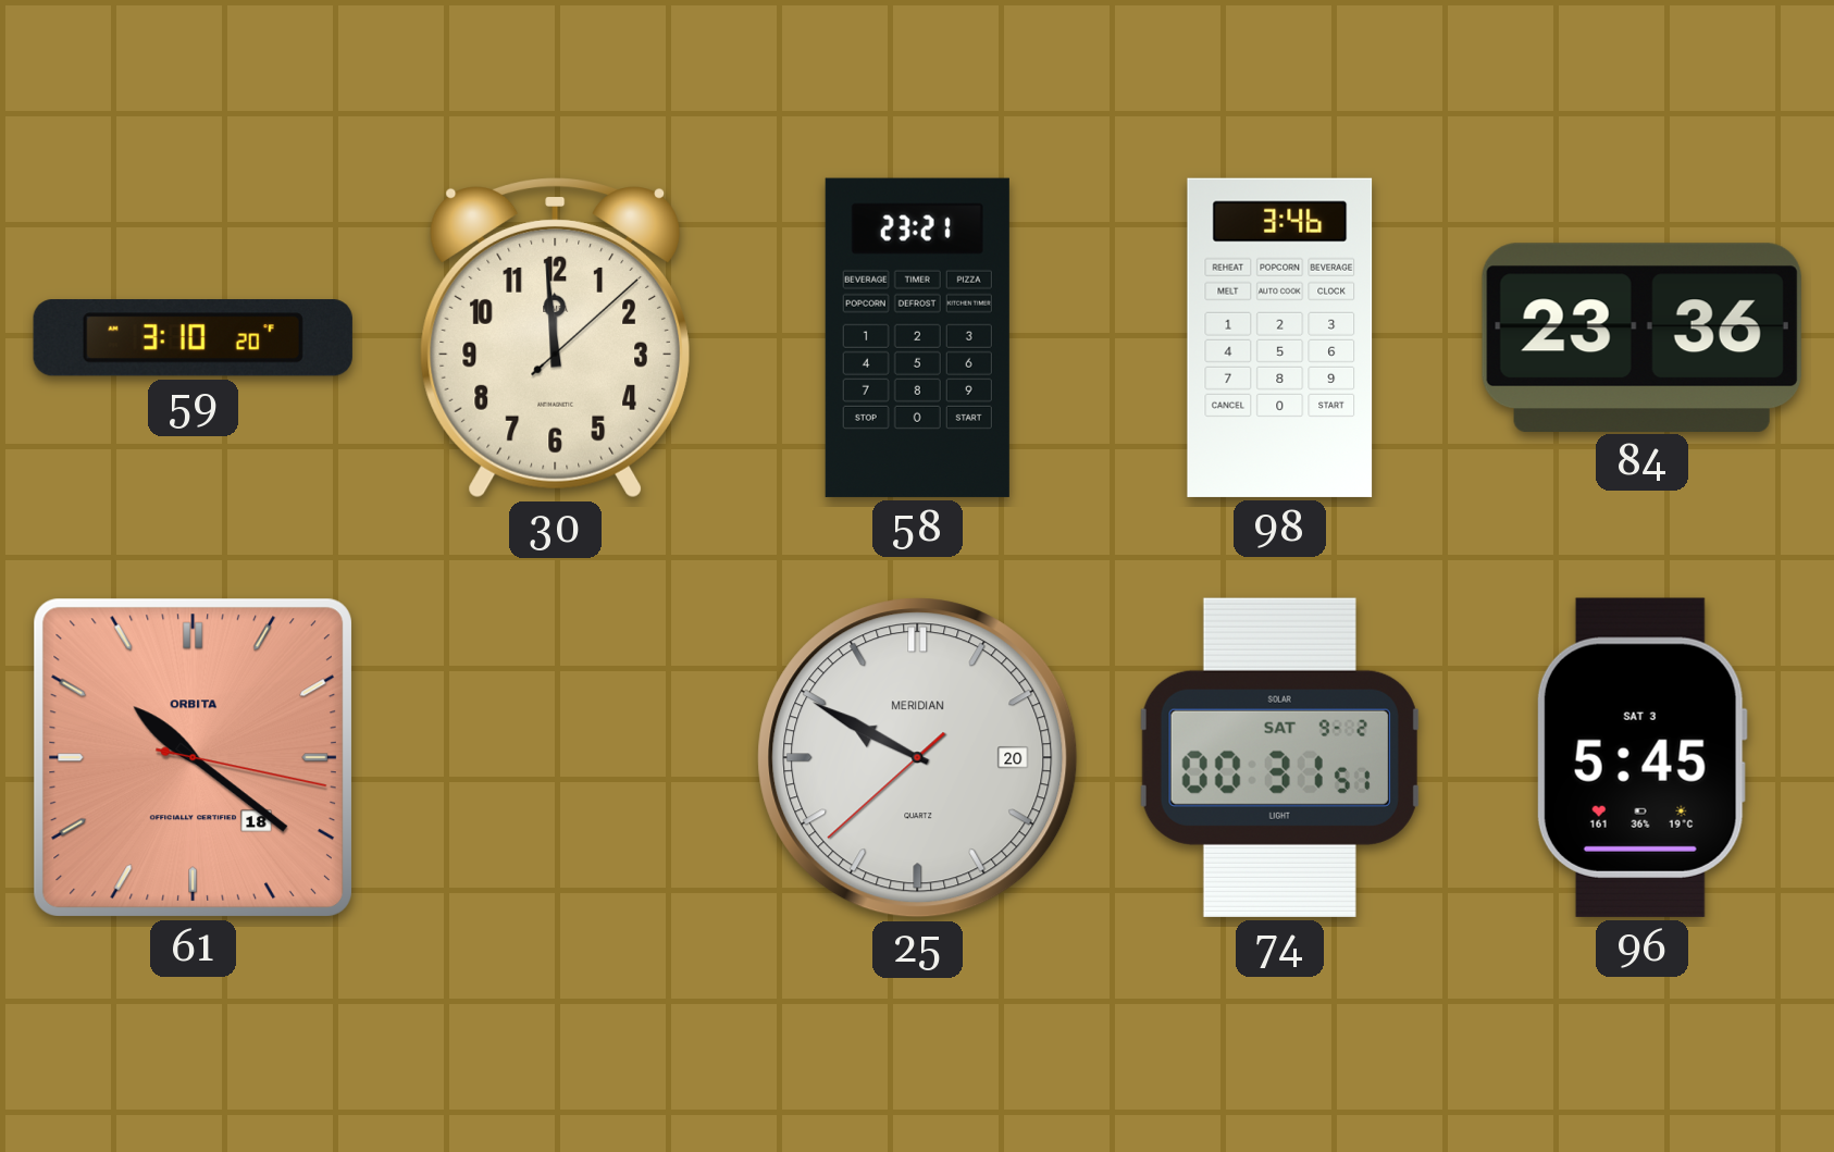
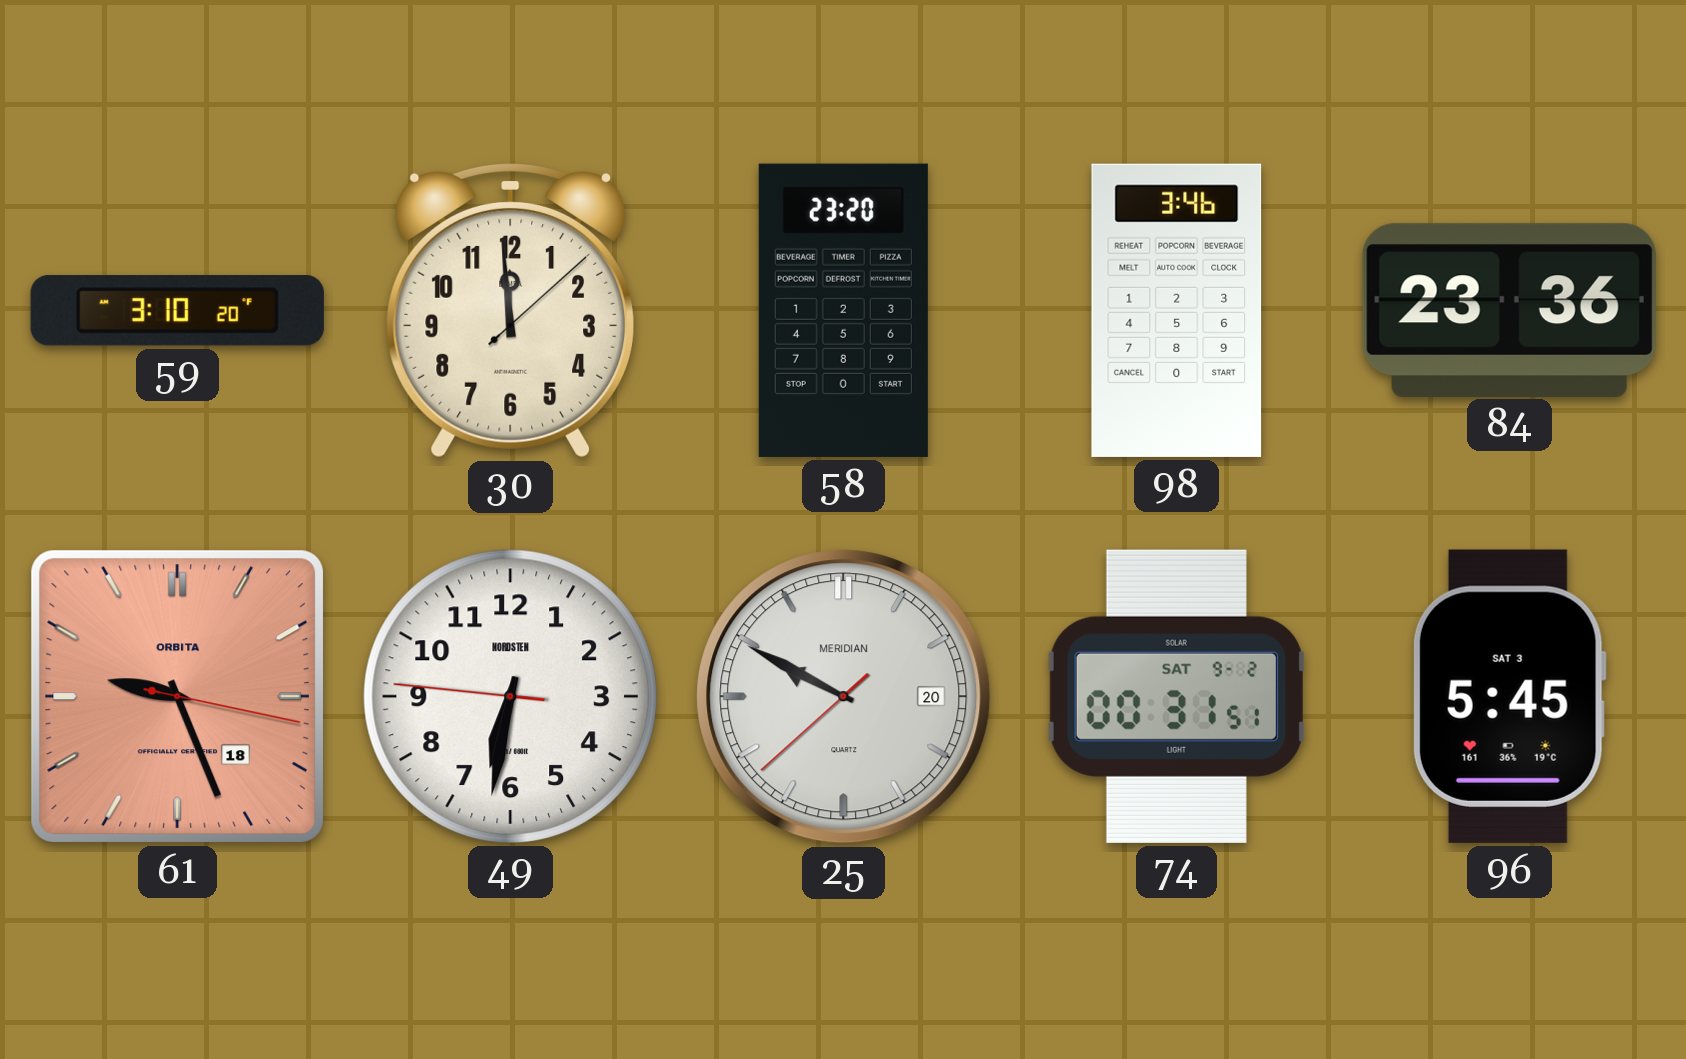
58: 23:21 -> 23:20 (843, 310)
61: 10:21 -> 9:26 (177, 696)
49: none -> 6:31 (510, 696)
